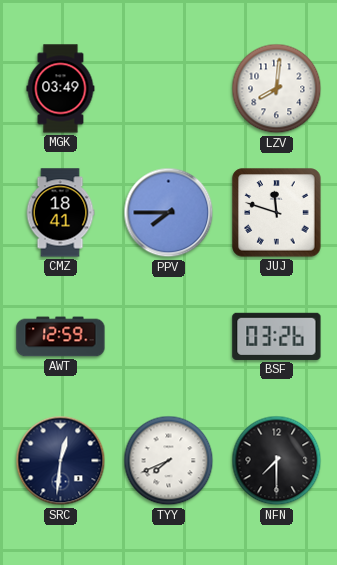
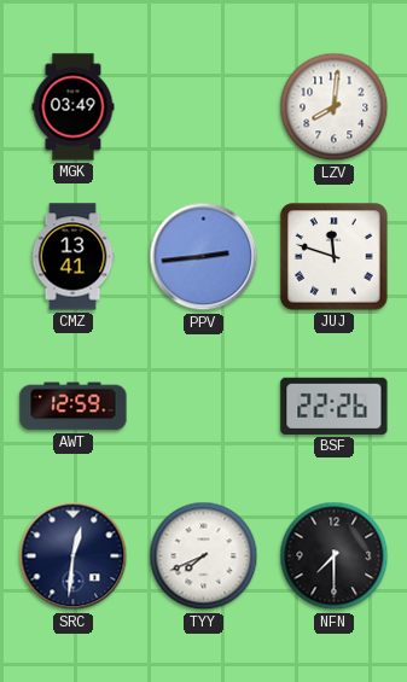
CMZ: 18:41 -> 13:41 (72, 257)
PPV: 7:45 -> 2:44 (204, 257)
BSF: 03:26 -> 22:26 (335, 406)
